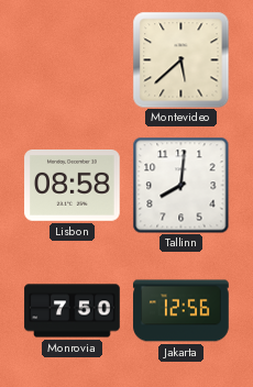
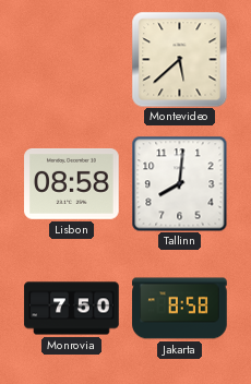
Jakarta: 12:56 -> 8:58 (180, 309)
